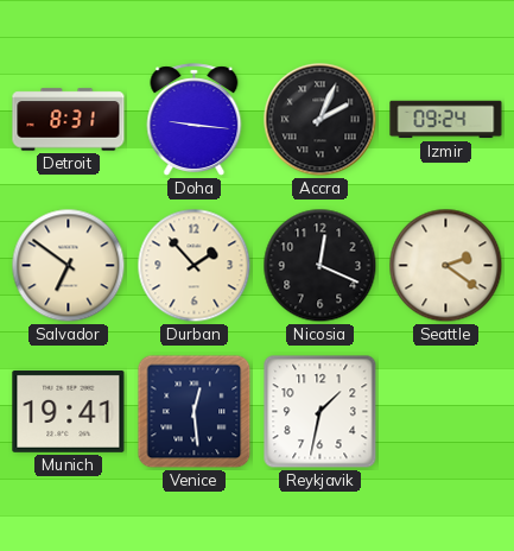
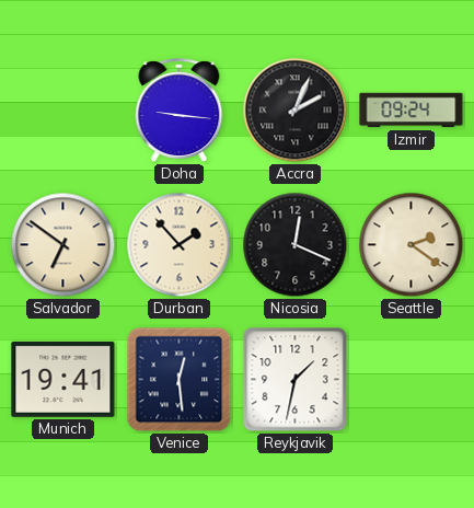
Detroit: 8:31 -> none (69, 120)
